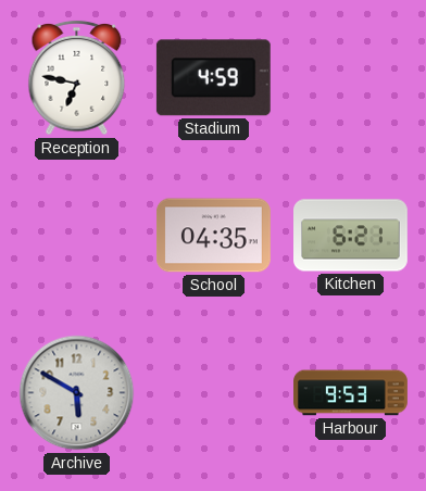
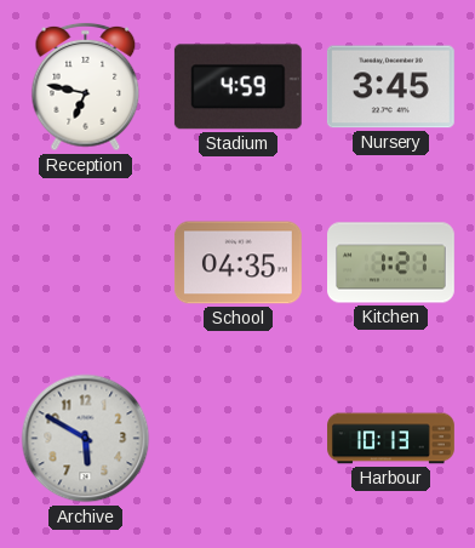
Nursery: none -> 3:45 (390, 87)
Kitchen: 6:21 -> 1:21 (391, 263)
Harbour: 9:53 -> 10:13 (391, 439)
